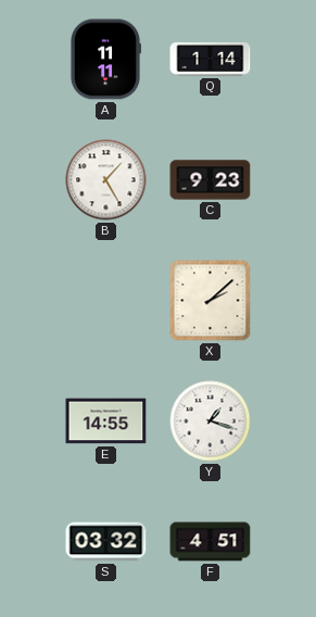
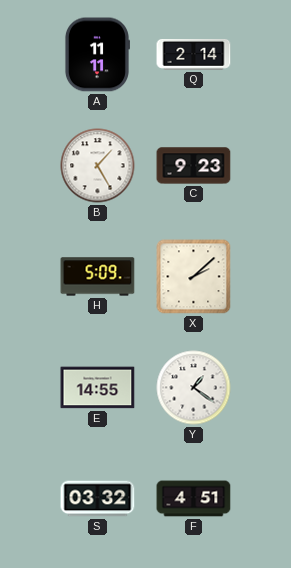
Q: 1:14 -> 2:14 (194, 55)
H: none -> 5:09 (98, 277)
Y: 1:18 -> 1:21 (194, 388)
